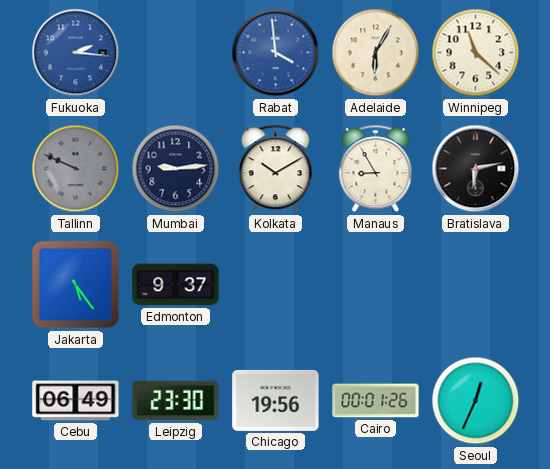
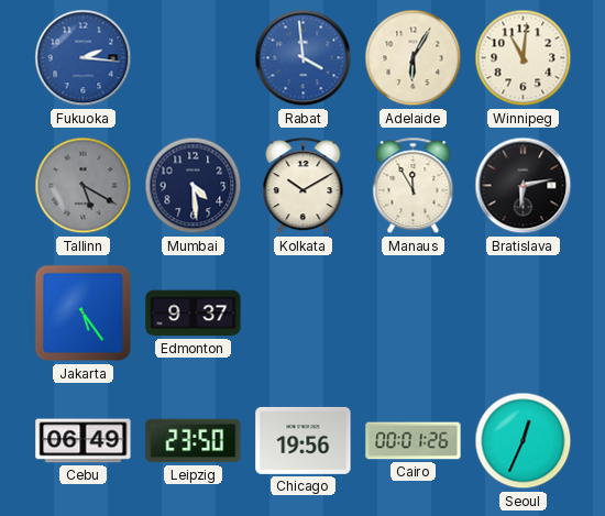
Winnipeg: 11:22 -> 11:01 (524, 58)
Tallinn: 9:49 -> 5:20 (84, 186)
Mumbai: 9:14 -> 4:29 (194, 186)
Manaus: 8:55 -> 11:55 (414, 186)
Leipzig: 23:30 -> 23:50 (194, 441)
